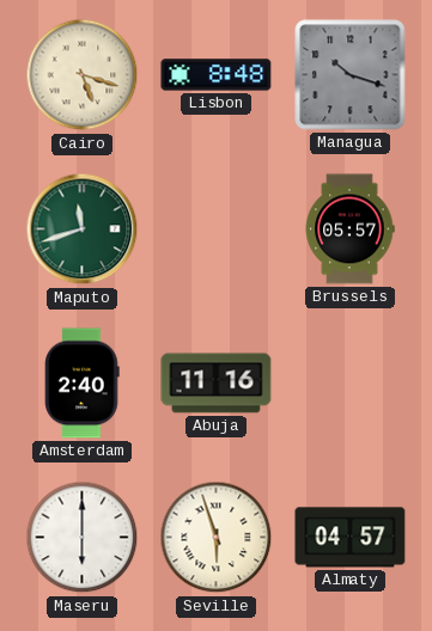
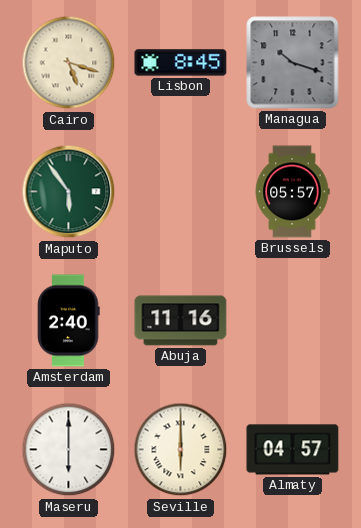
Lisbon: 8:48 -> 8:45 (181, 63)
Maputo: 11:42 -> 5:54 (69, 192)
Seville: 5:57 -> 6:00 (181, 450)
